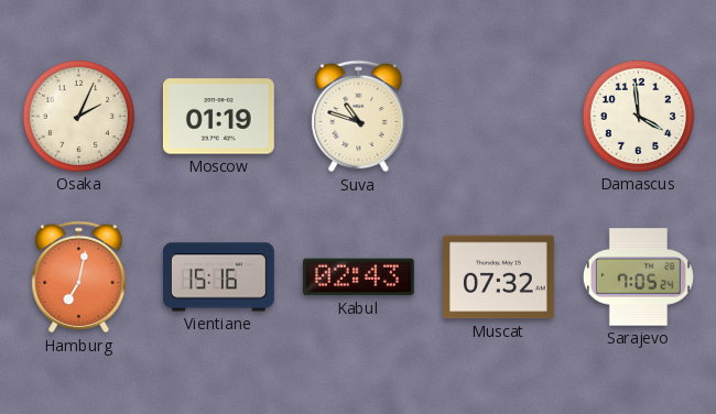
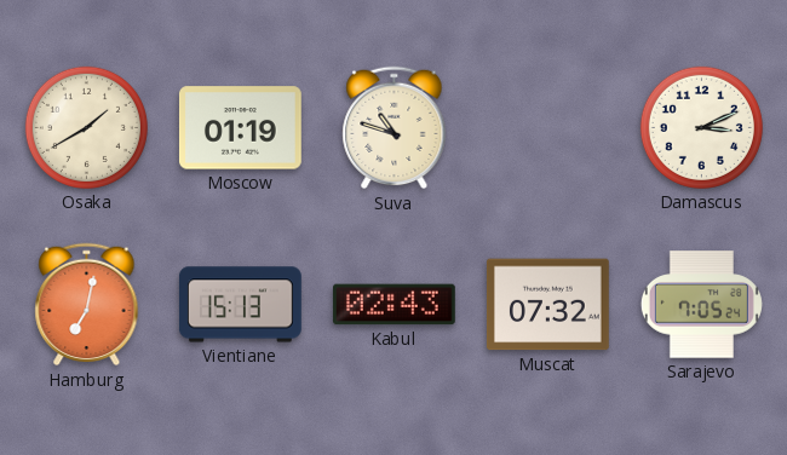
Osaka: 2:04 -> 1:40 (86, 127)
Damascus: 3:59 -> 3:11 (701, 127)
Vientiane: 15:16 -> 15:13 (240, 305)
